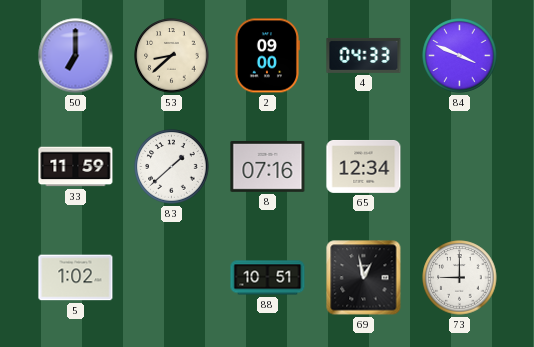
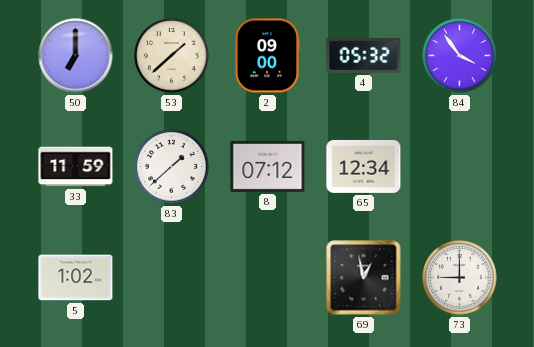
53: 8:38 -> 1:38 (172, 56)
4: 04:33 -> 05:32 (364, 55)
84: 3:49 -> 3:54 (460, 56)
8: 07:16 -> 07:12 (268, 166)
88: 10:51 -> none (268, 278)
